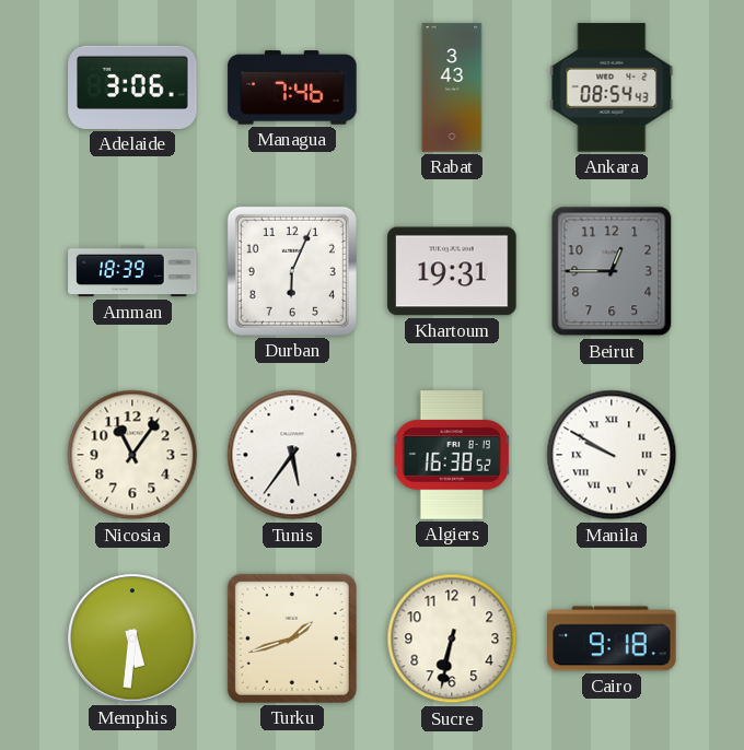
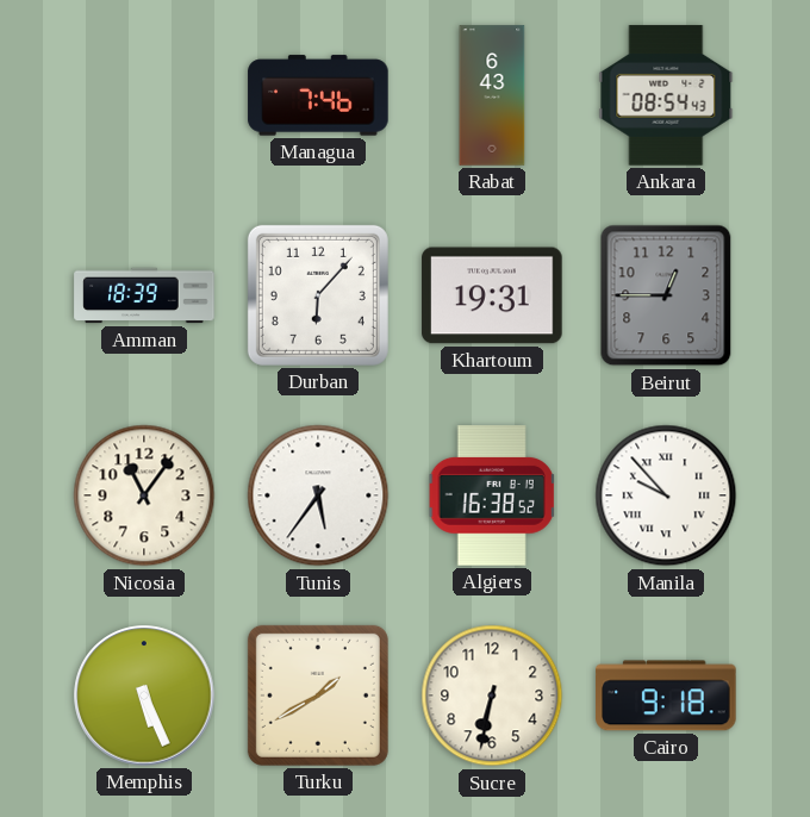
Adelaide: 3:06 -> none (132, 87)
Rabat: 3:43 -> 6:43 (492, 95)
Durban: 6:04 -> 6:07 (318, 295)
Manila: 9:50 -> 9:53 (666, 495)
Memphis: 5:31 -> 5:26 (144, 696)
Turku: 1:42 -> 1:40 (318, 696)
